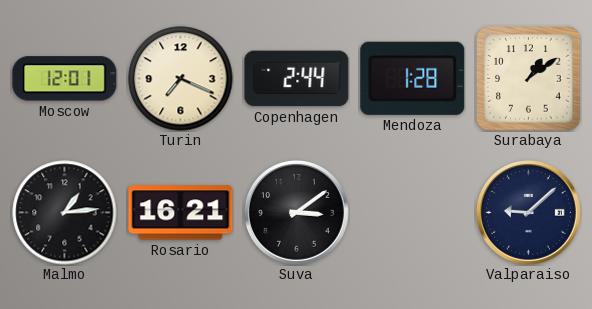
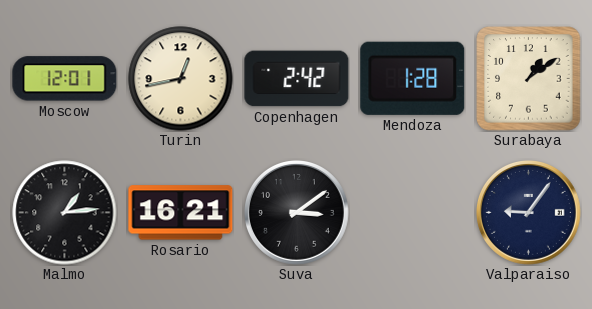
Turin: 7:19 -> 12:43 (181, 79)
Copenhagen: 2:44 -> 2:42 (297, 79)
Valparaiso: 9:08 -> 9:06 (529, 213)
